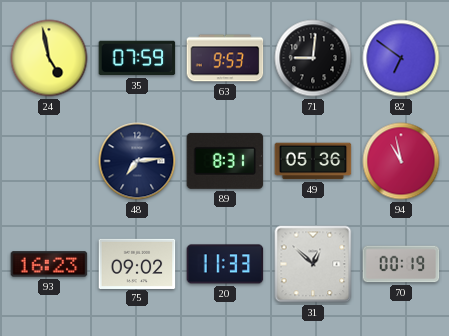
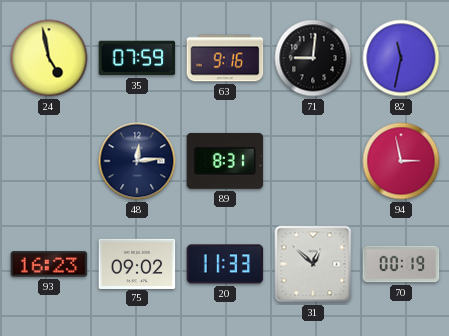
63: 9:53 -> 9:16 (225, 58)
82: 6:51 -> 11:32 (401, 58)
48: 7:14 -> 12:14 (137, 161)
49: 05:36 -> none (313, 161)
94: 10:58 -> 2:58 (401, 161)
